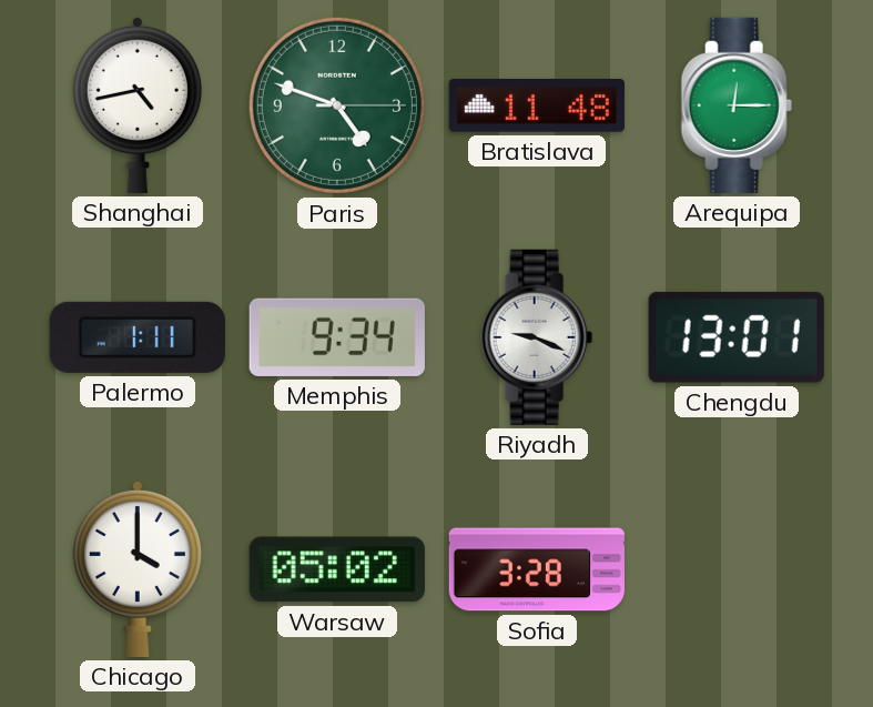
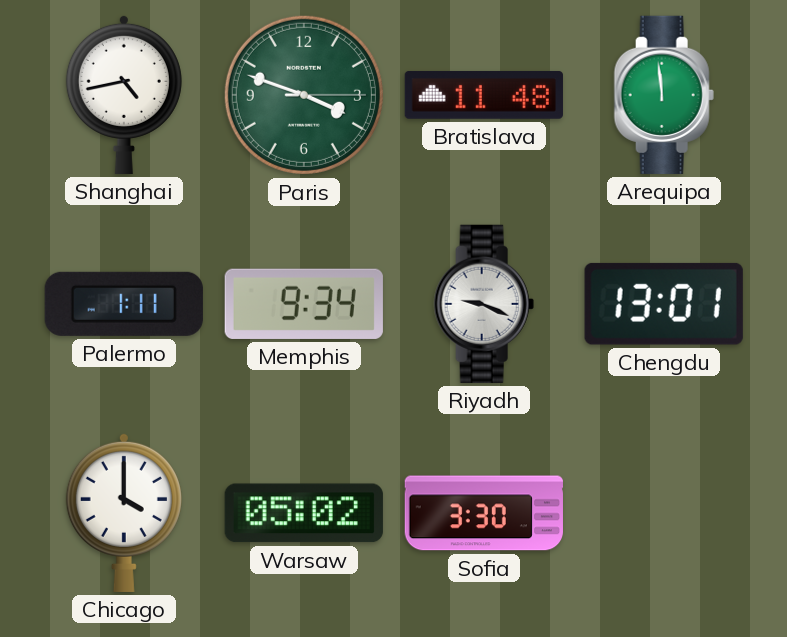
Paris: 4:48 -> 3:48 (304, 95)
Arequipa: 12:15 -> 11:59 (664, 95)
Sofia: 3:28 -> 3:30 (484, 513)
